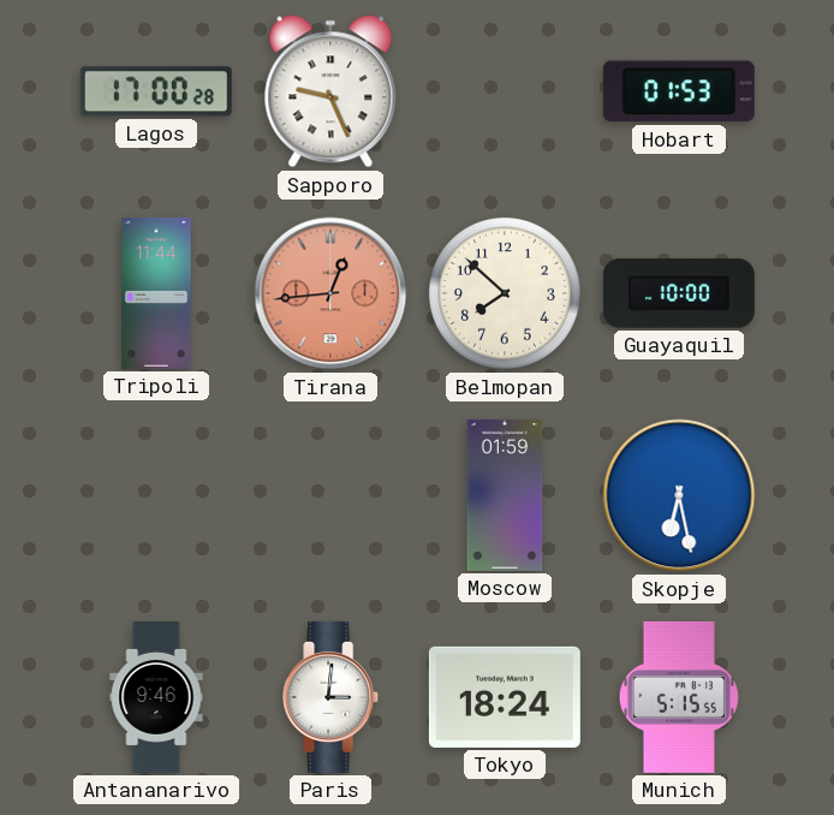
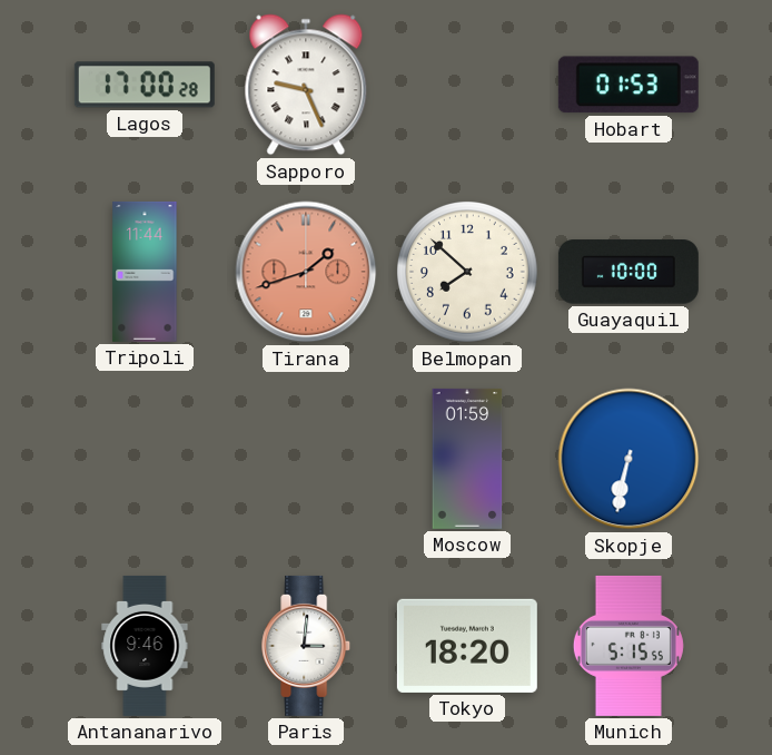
Tirana: 12:44 -> 1:42 (306, 272)
Skopje: 6:28 -> 6:32 (629, 459)
Tokyo: 18:24 -> 18:20 (467, 646)
